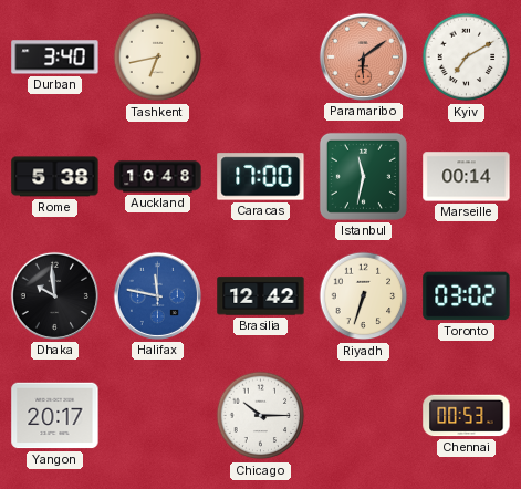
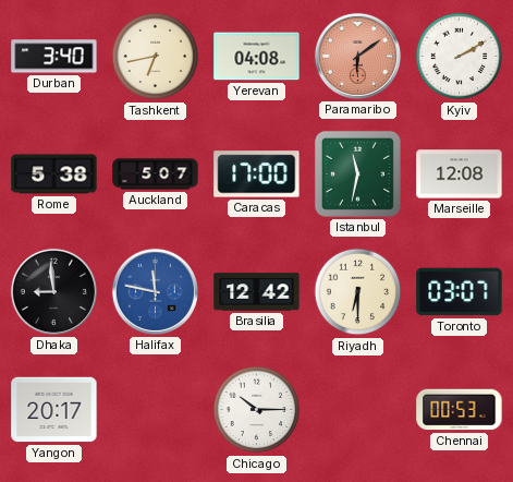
Yerevan: none -> 04:08 (257, 57)
Kyiv: 7:10 -> 2:10 (460, 57)
Auckland: 10:48 -> 5:07 (156, 174)
Marseille: 00:14 -> 12:08 (460, 174)
Dhaka: 9:59 -> 8:59 (53, 291)
Riyadh: 6:33 -> 6:30 (358, 292)
Toronto: 03:02 -> 03:07 (460, 292)
